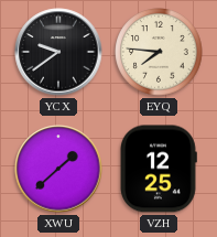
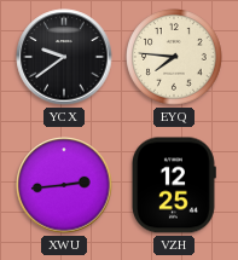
XWU: 1:38 -> 2:44 (64, 185)
